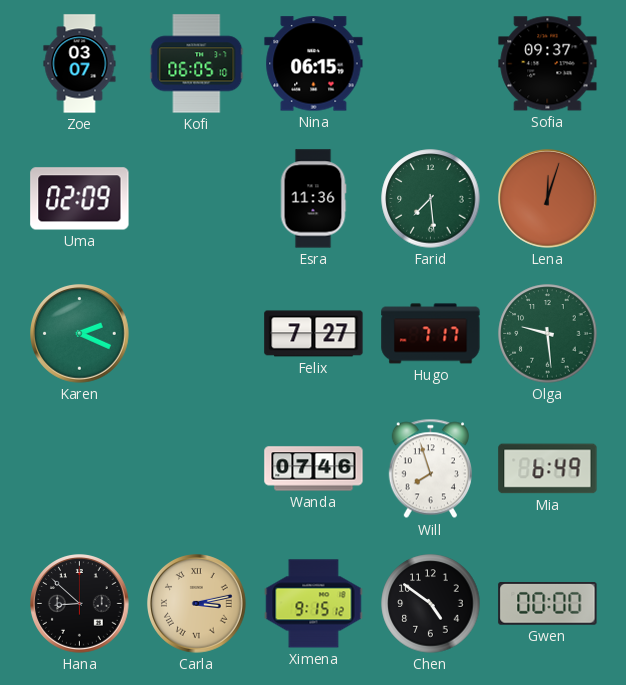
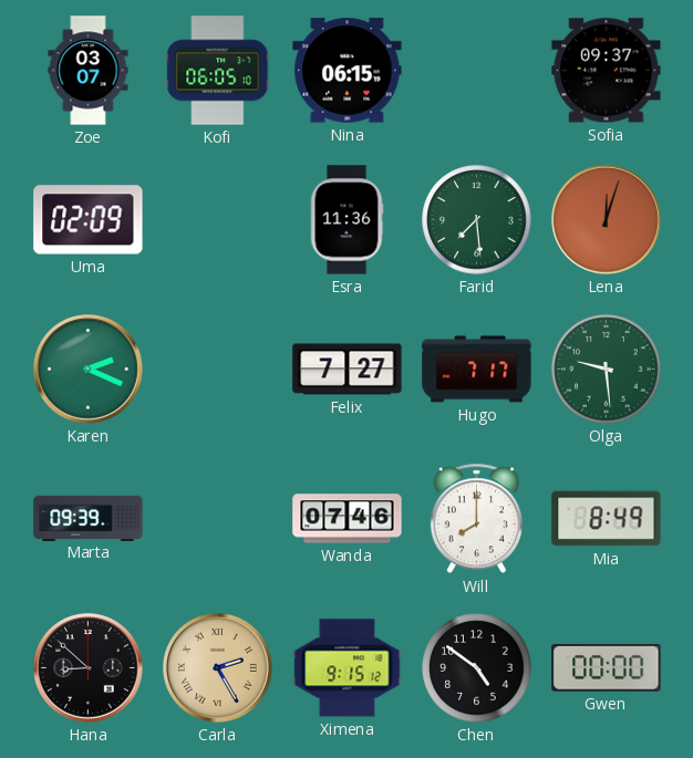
Marta: none -> 09:39 (89, 518)
Will: 7:57 -> 8:00 (476, 519)
Mia: 6:49 -> 8:49 (607, 519)
Carla: 3:13 -> 2:25 (218, 668)
